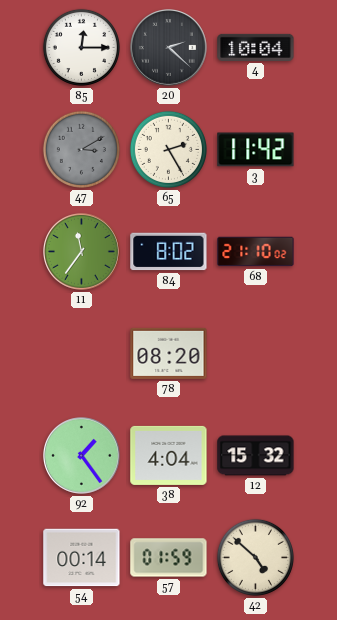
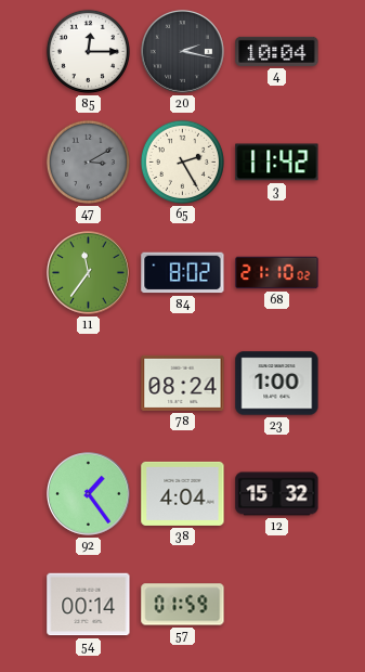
20: 2:22 -> 2:17 (183, 52)
78: 08:20 -> 08:24 (183, 383)
23: none -> 1:00 (277, 384)
42: 4:52 -> none (255, 557)
